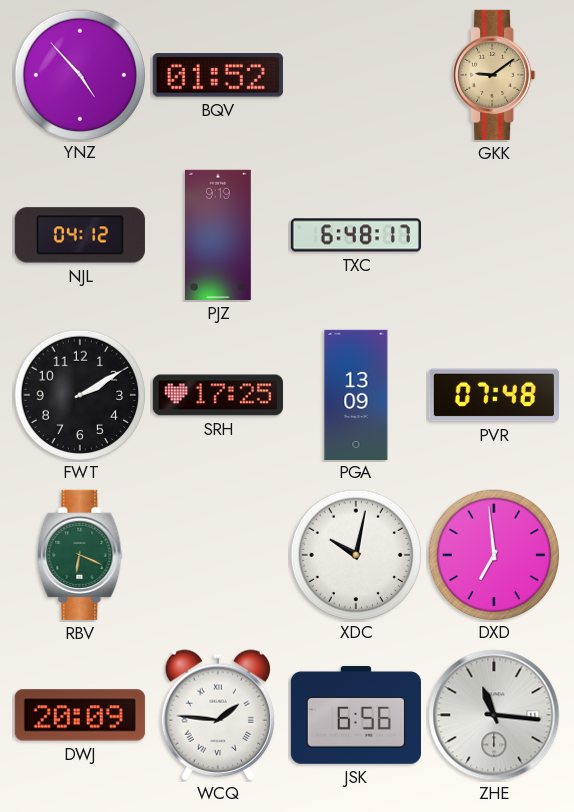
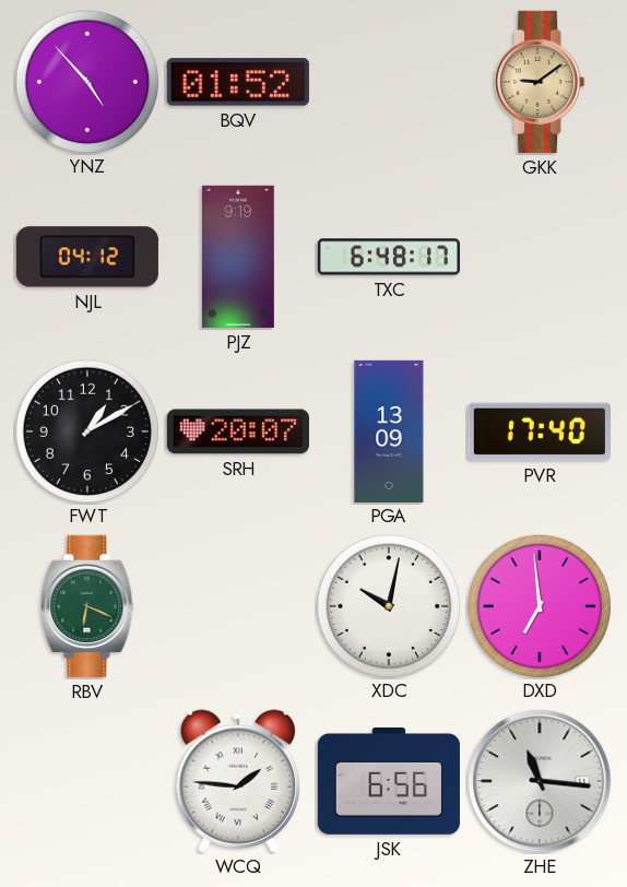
FWT: 2:10 -> 1:10 (86, 430)
SRH: 17:25 -> 20:07 (238, 431)
PVR: 07:48 -> 17:40 (540, 431)
DWJ: 20:09 -> none (80, 715)
